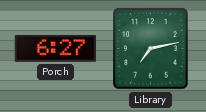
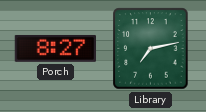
Porch: 6:27 -> 8:27 (56, 48)
